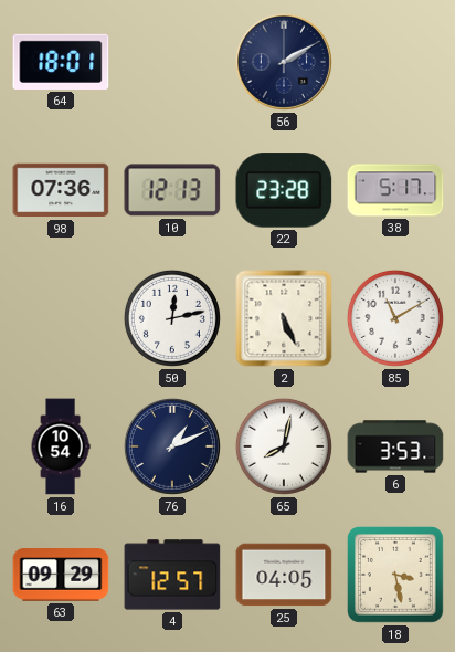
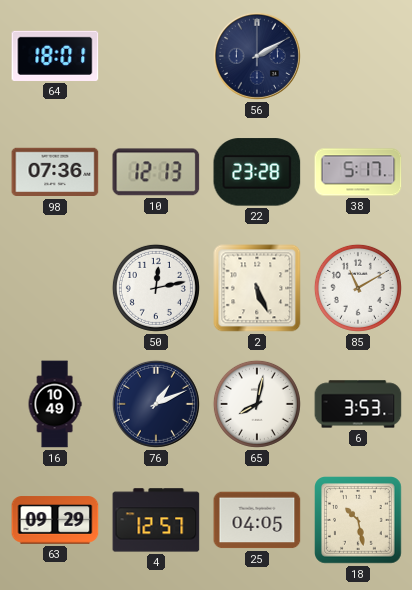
16: 10:54 -> 10:49 (55, 404)
18: 3:28 -> 10:28 (359, 521)
